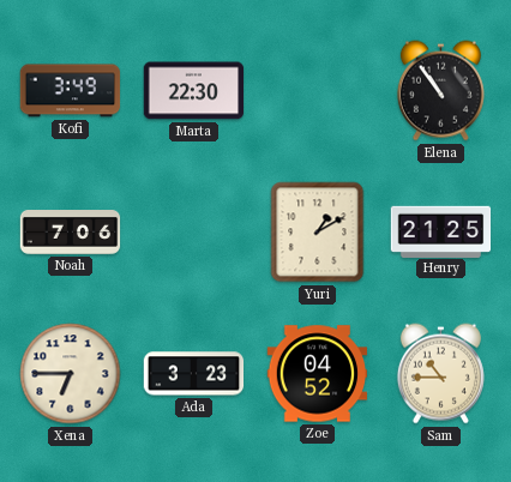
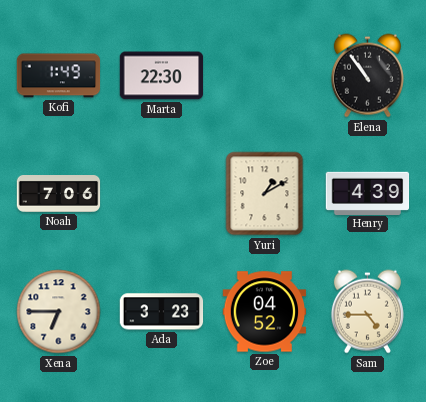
Kofi: 3:49 -> 1:49 (59, 76)
Henry: 21:25 -> 4:39 (368, 193)
Sam: 10:45 -> 4:45 (367, 312)
